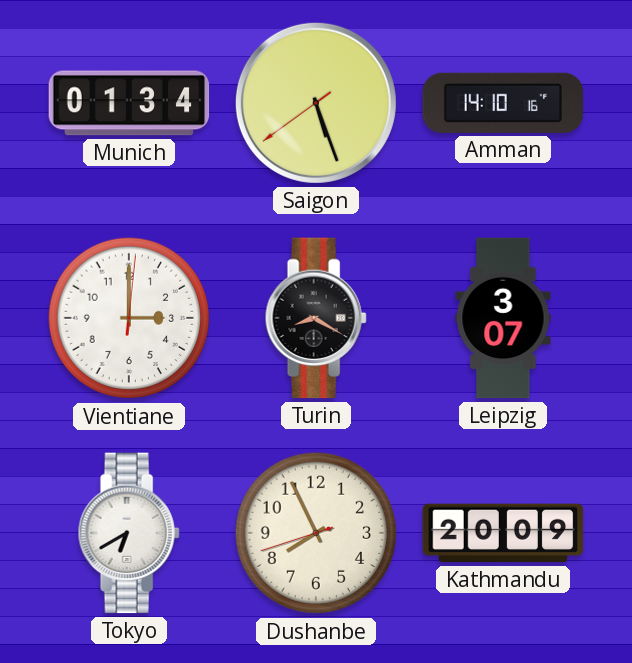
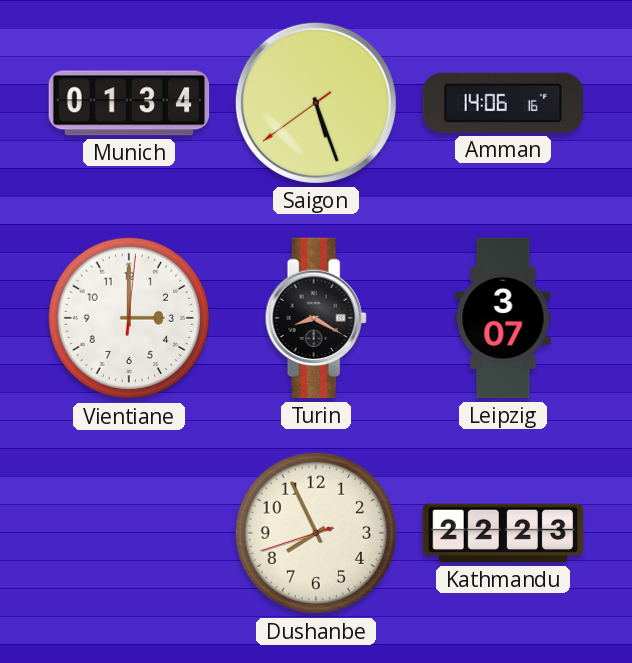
Amman: 14:10 -> 14:06 (503, 103)
Tokyo: 6:40 -> none (129, 533)
Kathmandu: 20:09 -> 22:23 (503, 533)
